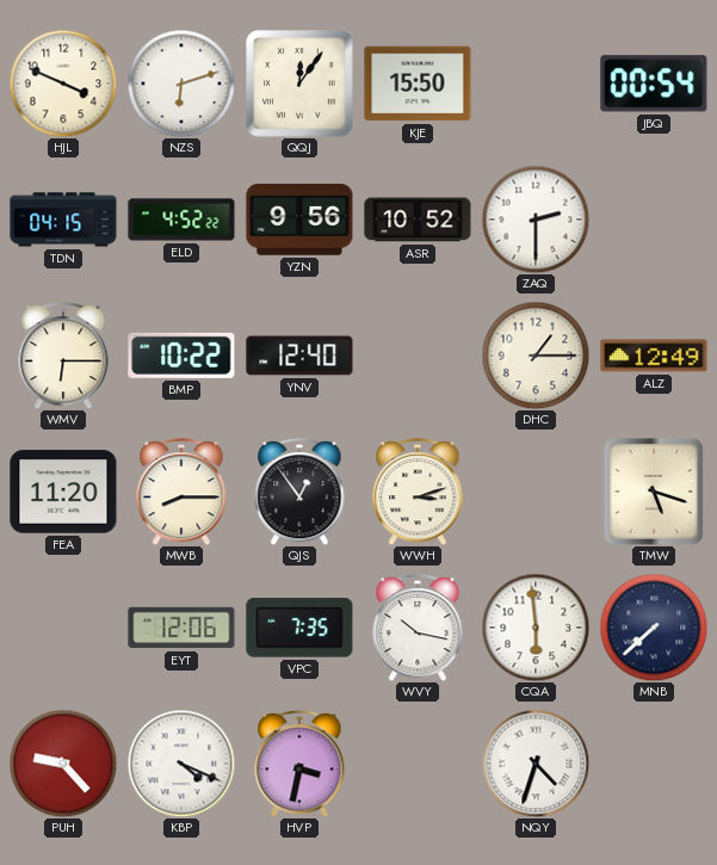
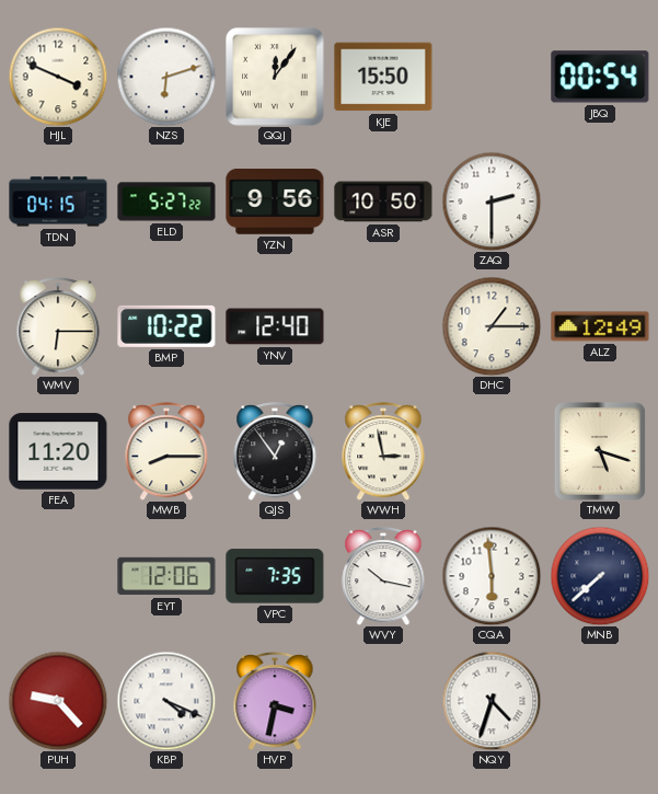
ELD: 4:52 -> 5:27 (166, 202)
ASR: 10:52 -> 10:50 (383, 202)
WWH: 3:12 -> 2:58 (383, 451)
